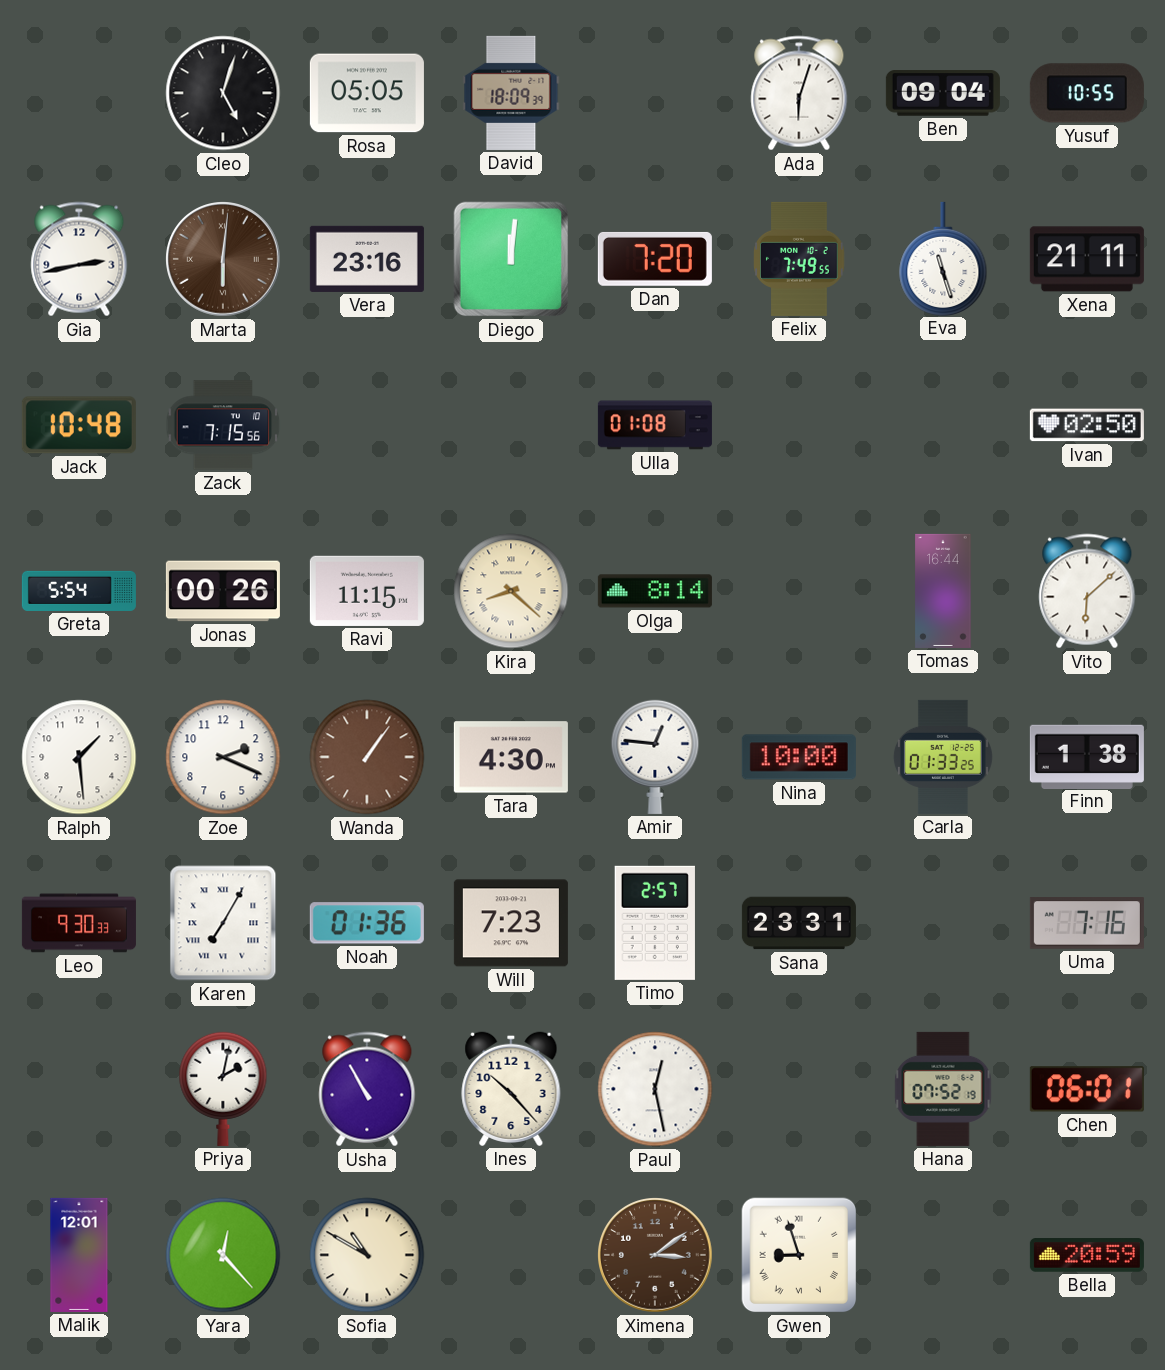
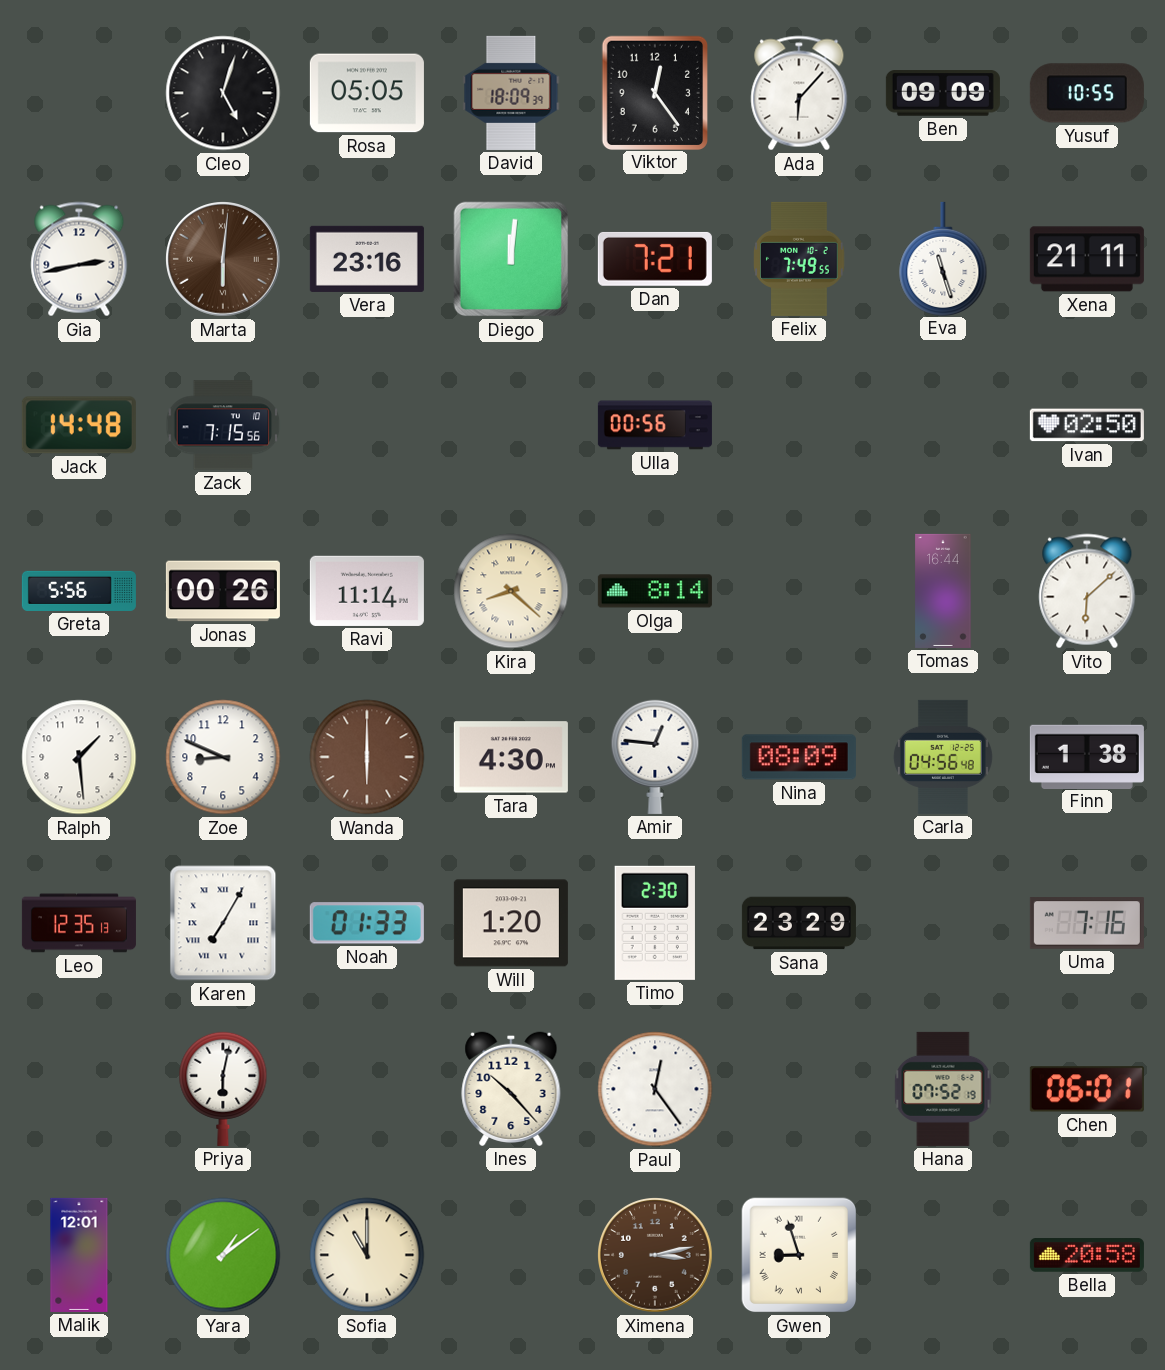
Viktor: none -> 12:24 (654, 92)
Ada: 6:03 -> 6:07 (799, 93)
Ben: 09:04 -> 09:09 (943, 93)
Dan: 7:20 -> 7:21 (655, 259)
Jack: 10:48 -> 14:48 (79, 425)
Ulla: 01:08 -> 00:56 (655, 425)
Greta: 5:54 -> 5:56 (79, 591)
Ravi: 11:15 -> 11:14 (367, 591)
Zoe: 2:19 -> 8:49 (223, 757)
Wanda: 1:06 -> 6:00 (367, 757)
Nina: 10:00 -> 08:09 (799, 757)
Carla: 01:33 -> 04:56 (943, 757)
Leo: 9:30 -> 12:35 (79, 923)
Noah: 01:36 -> 01:33 (367, 923)
Will: 7:23 -> 1:20 (511, 923)
Timo: 2:57 -> 2:30 (655, 923)
Sana: 23:31 -> 23:29 (799, 923)
Priya: 2:02 -> 6:02 (223, 1089)
Usha: 10:55 -> none (367, 1089)
Paul: 12:28 -> 12:24 (655, 1089)
Yara: 12:23 -> 1:09 (223, 1255)
Sofia: 10:50 -> 11:00 (367, 1255)
Ximena: 3:09 -> 3:13 (655, 1255)
Bella: 20:59 -> 20:58 (1087, 1255)
